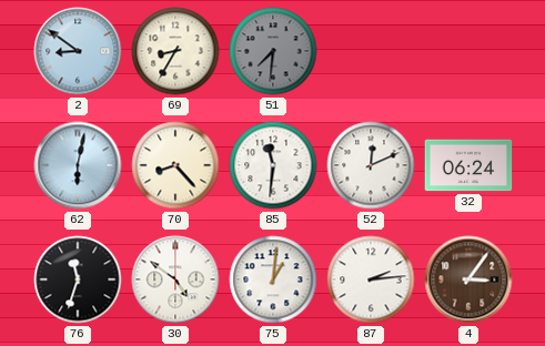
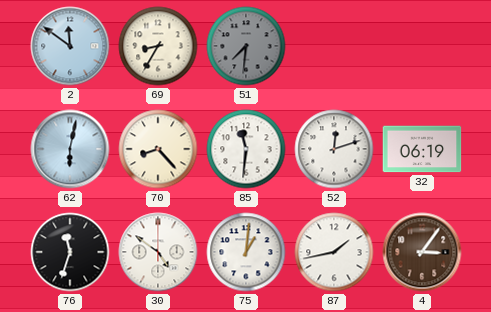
2: 8:51 -> 11:51 (70, 46)
52: 12:11 -> 12:12 (334, 149)
32: 06:24 -> 06:19 (422, 149)
87: 2:14 -> 1:43 (334, 252)
